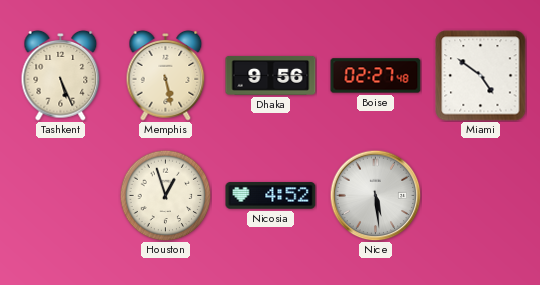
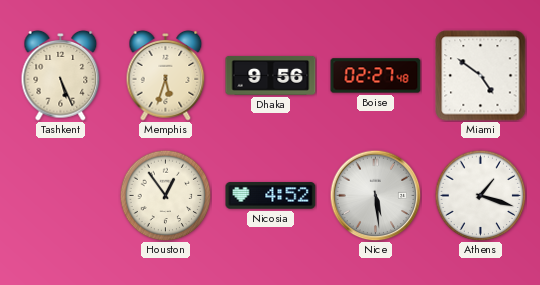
Memphis: 5:28 -> 5:33 (166, 75)
Houston: 12:57 -> 12:54 (165, 195)
Athens: none -> 1:18 (480, 195)
